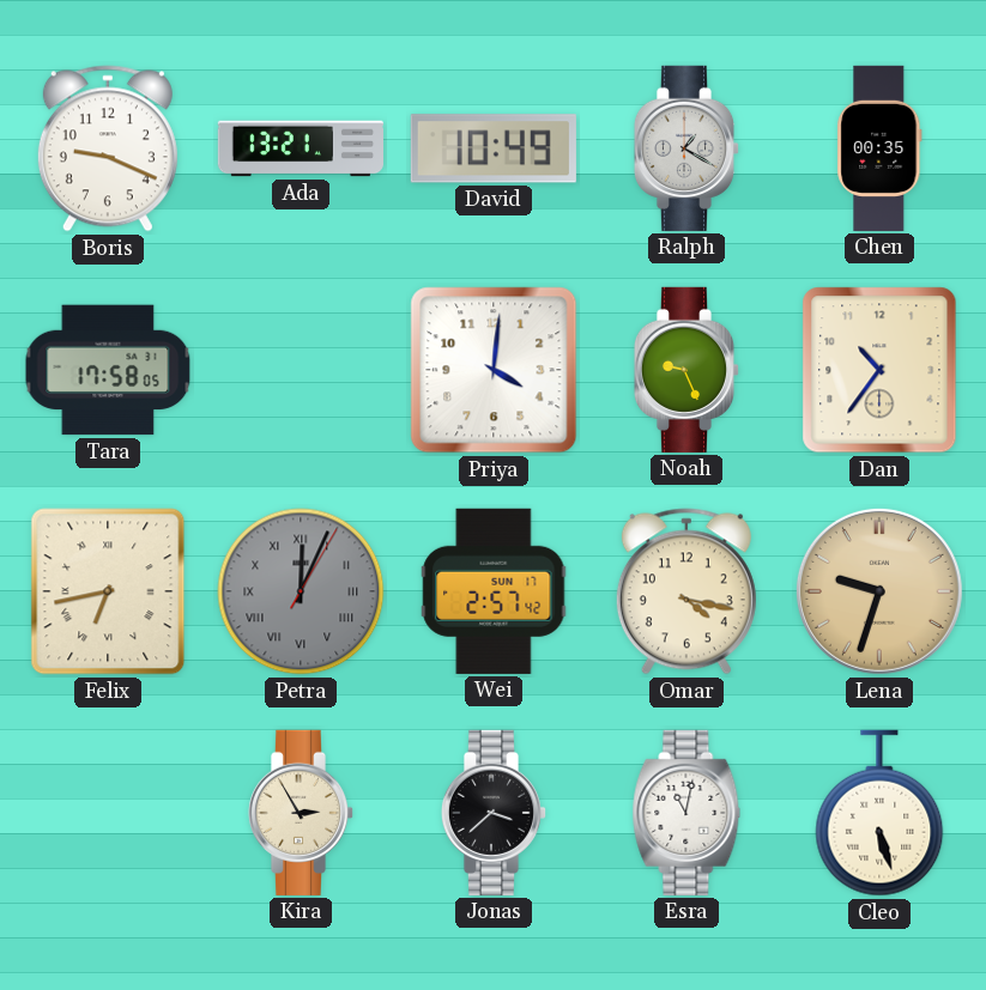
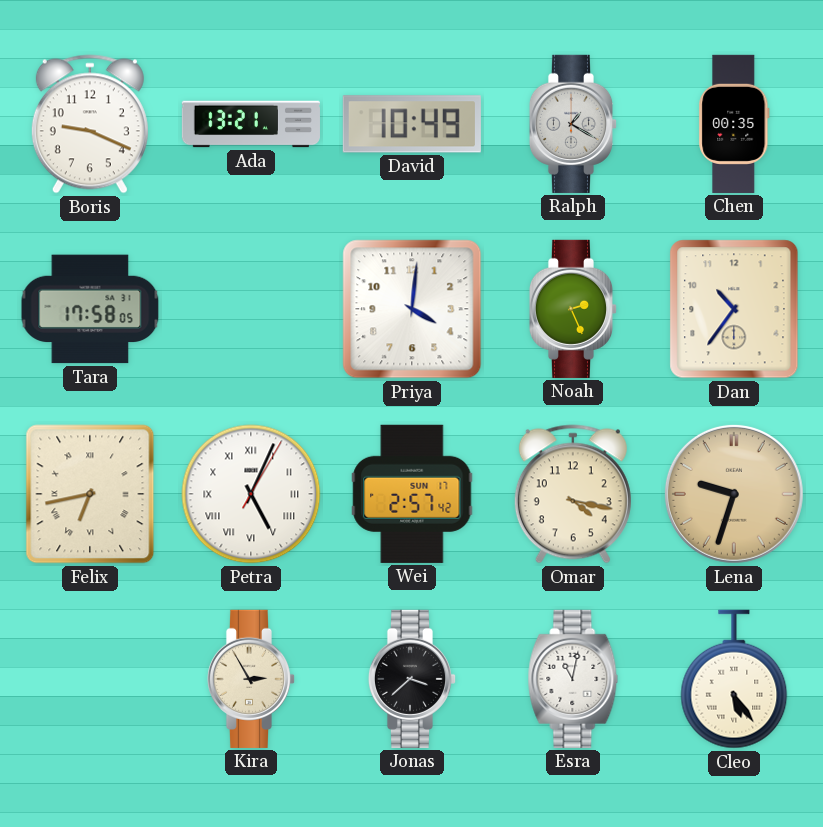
Noah: 9:26 -> 2:26 (573, 309)
Petra: 12:04 -> 5:04 (251, 494)
Petra dial: grey -> white (251, 494)
Cleo: 5:27 -> 5:24 (734, 679)
